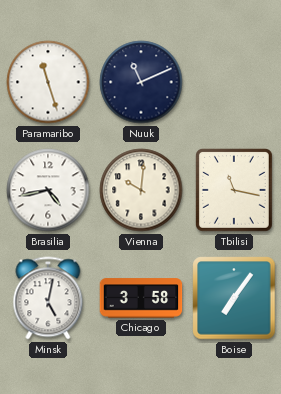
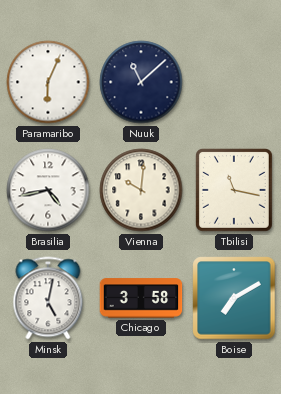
Paramaribo: 11:27 -> 6:04 (48, 82)
Nuuk: 11:11 -> 11:08 (141, 82)
Boise: 7:06 -> 7:10 (234, 298)
